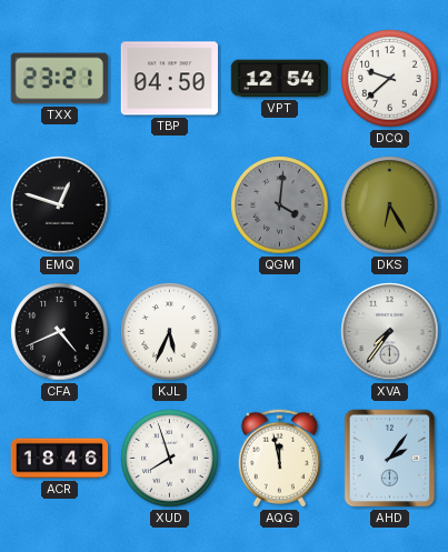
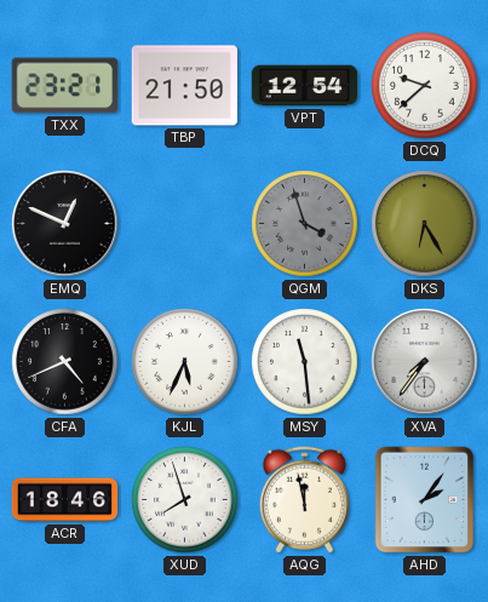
TBP: 04:50 -> 21:50 (185, 86)
EMQ: 12:48 -> 12:49 (65, 224)
QGM: 4:01 -> 3:57 (305, 224)
MSY: none -> 11:29 (305, 362)
